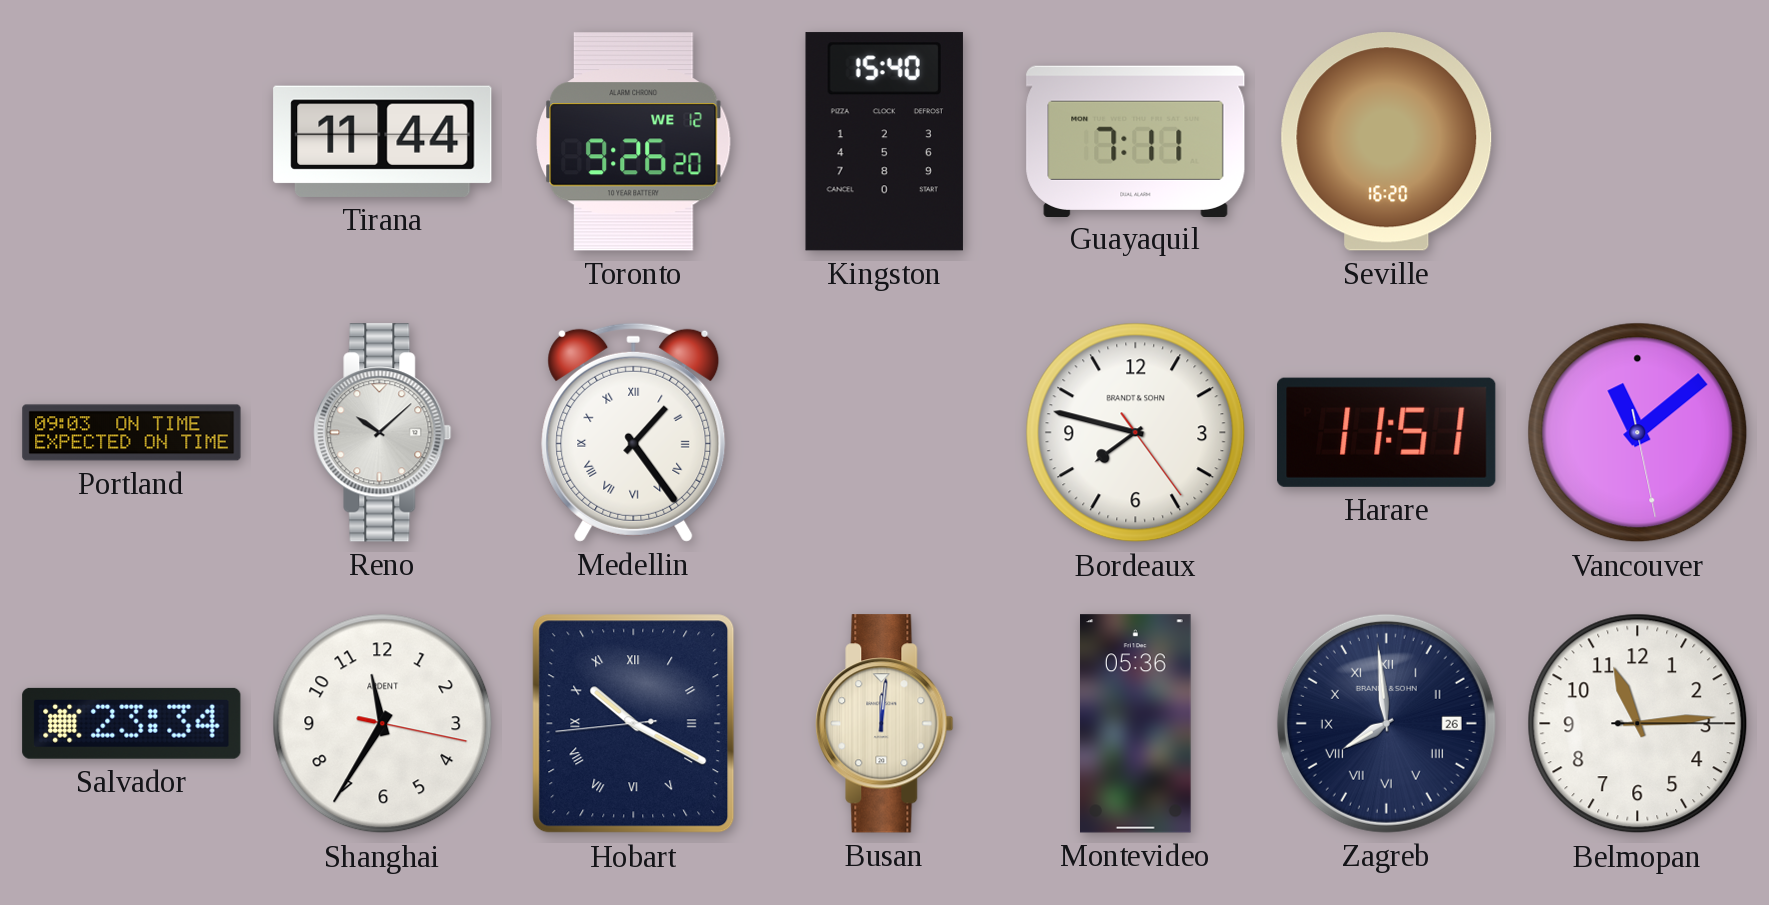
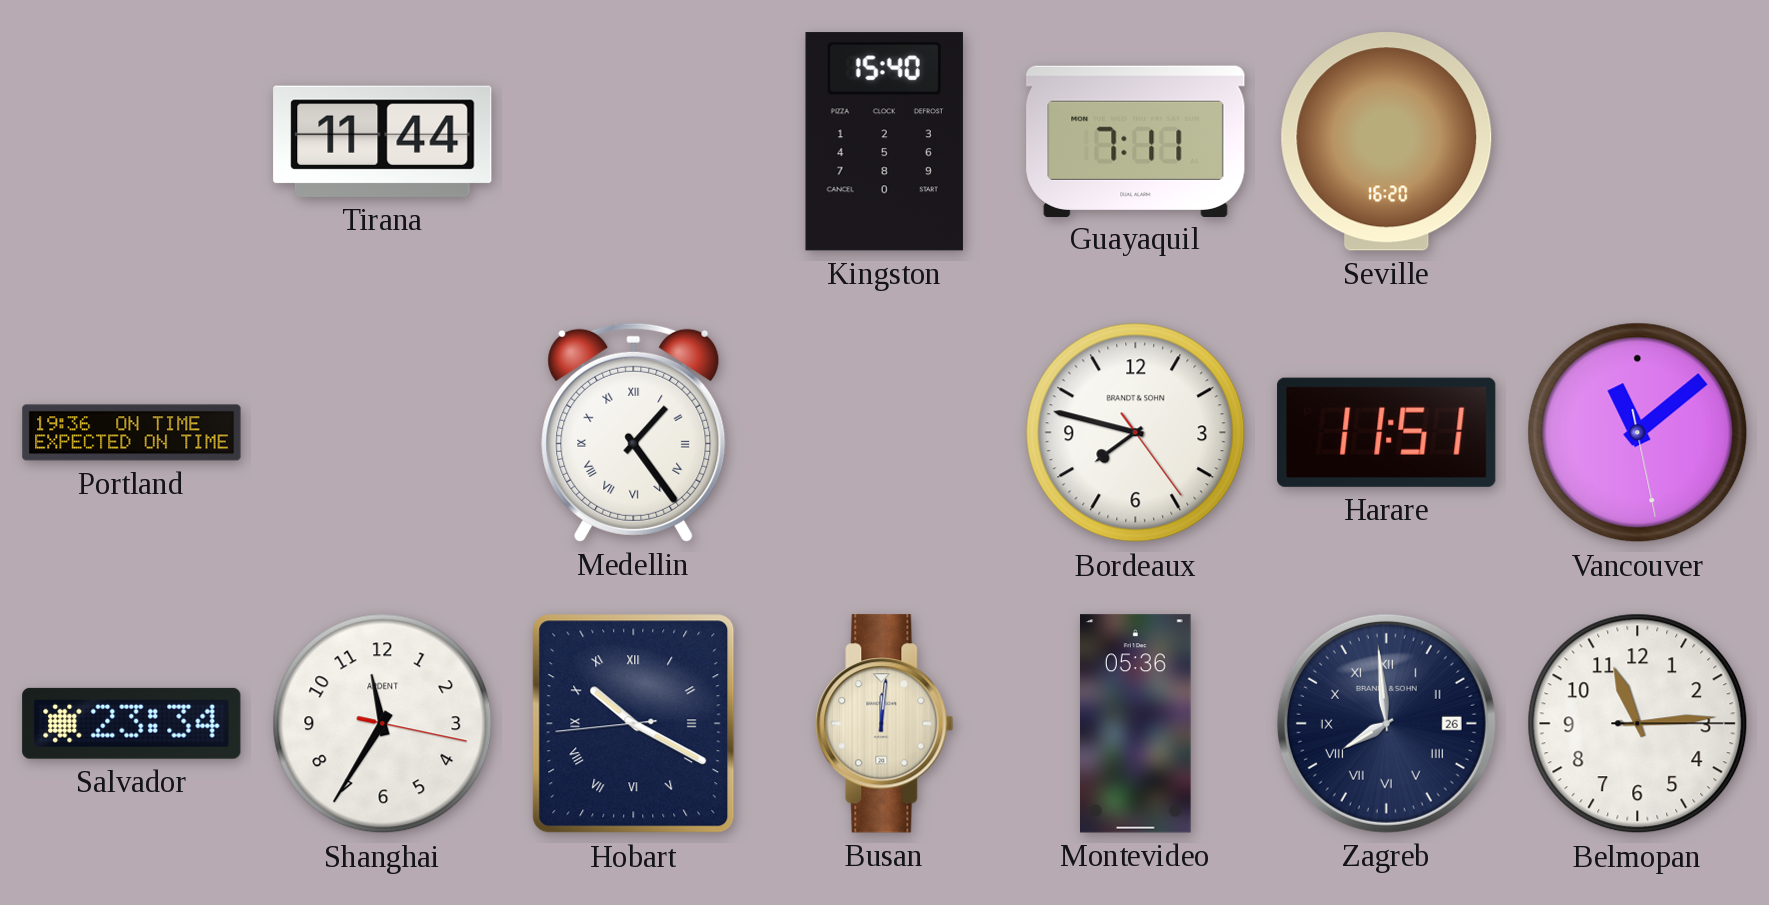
Toronto: 9:26 -> none (634, 142)
Portland: 09:03 -> 19:36 (132, 433)
Reno: 10:08 -> none (383, 433)
